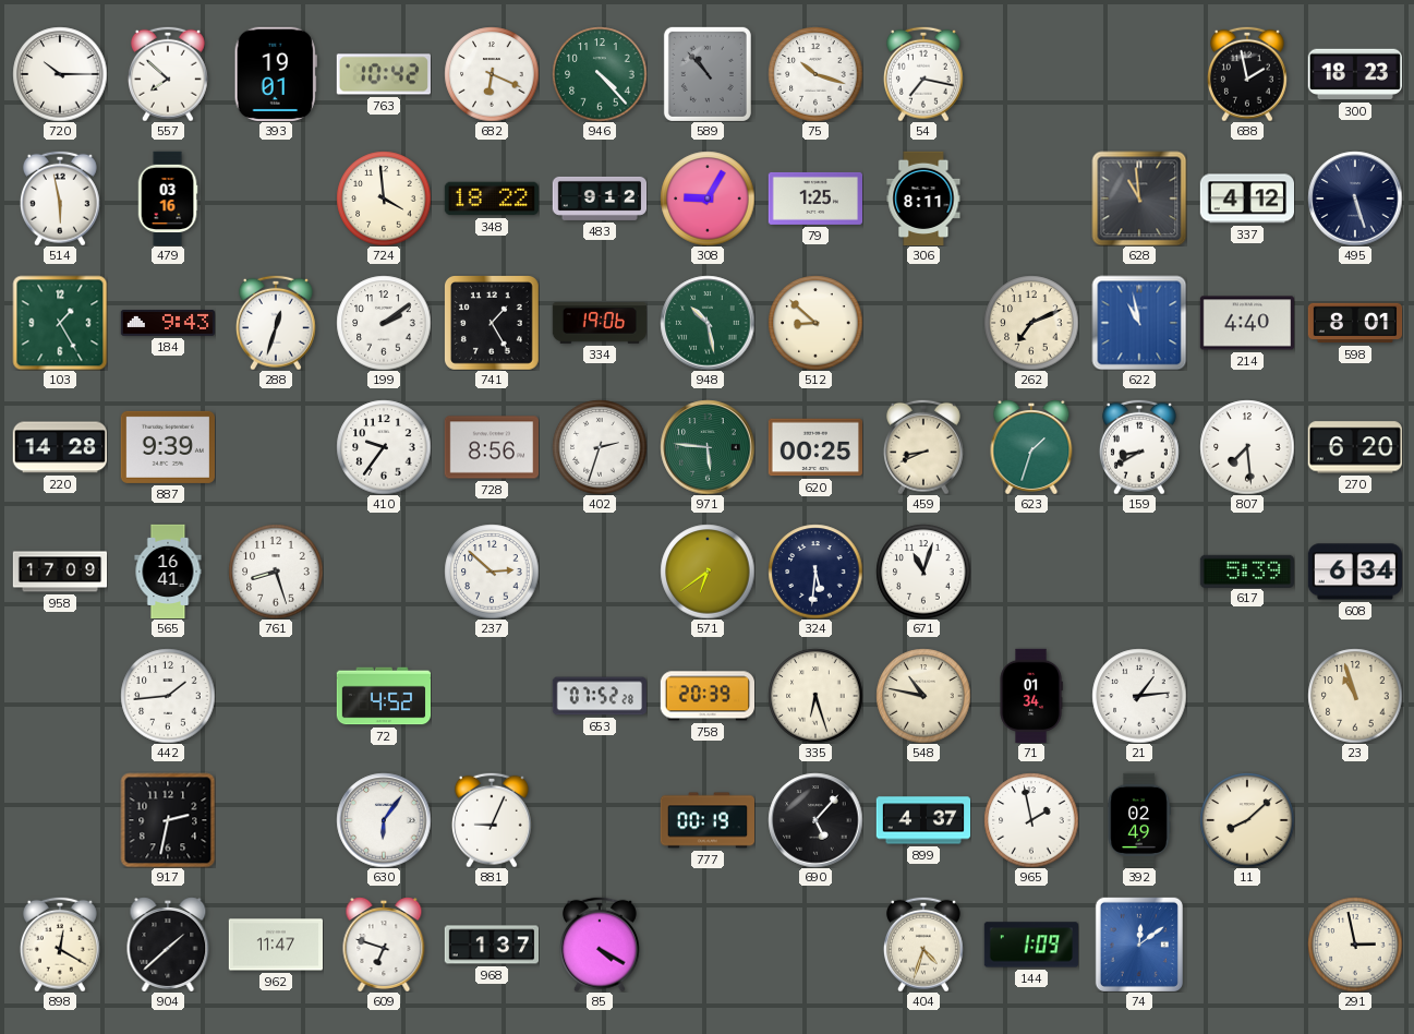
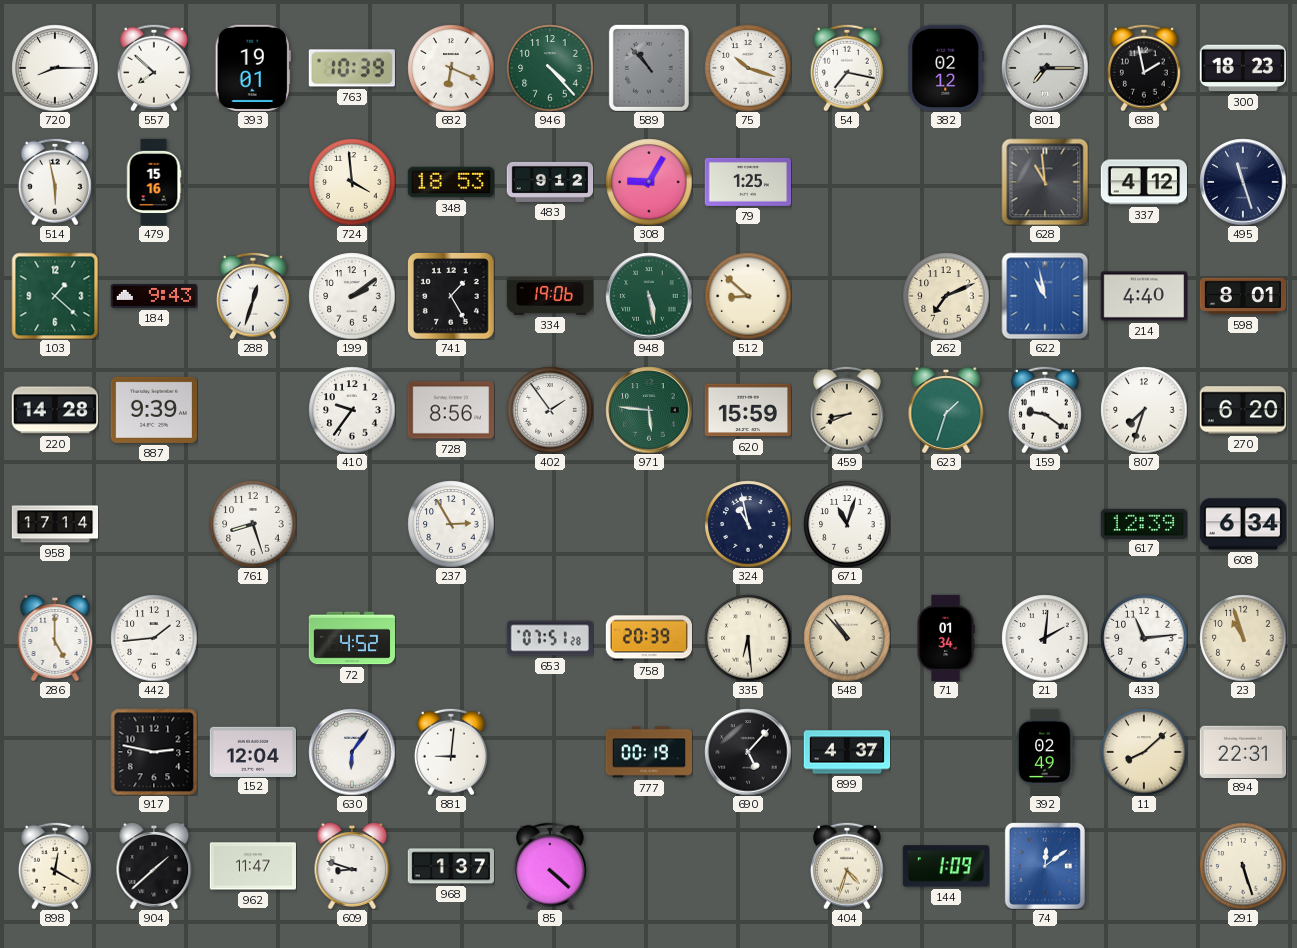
720: 10:15 -> 8:15 (55, 68)
763: 10:42 -> 10:39 (352, 68)
382: none -> 02:12 (946, 68)
801: none -> 7:15 (1045, 68)
479: 03:16 -> 15:16 (154, 182)
348: 18:22 -> 18:53 (450, 182)
306: 8:11 -> none (923, 199)
495: 5:27 -> 11:27 (1243, 182)
103: 1:25 -> 1:22 (55, 296)
948: 10:28 -> 5:28 (649, 296)
402: 2:33 -> 1:54 (550, 410)
620: 00:25 -> 15:59 (747, 410)
159: 8:40 -> 9:21 (1045, 410)
807: 7:29 -> 7:33 (1144, 410)
958: 17:09 -> 17:14 (55, 524)
565: 16:41 -> none (168, 572)
237: 2:52 -> 2:55 (451, 524)
571: 6:39 -> none (708, 572)
324: 5:31 -> 10:58 (748, 524)
617: 5:39 -> 12:39 (1143, 523)
286: none -> 5:00 (55, 638)
653: 07:52 -> 07:51 (549, 638)
335: 6:27 -> 6:29 (748, 638)
548: 10:47 -> 10:53 (847, 638)
21: 1:14 -> 2:01 (1045, 638)
433: none -> 11:14 (1144, 638)
917: 2:32 -> 2:47 (154, 752)
152: none -> 12:04 (252, 751)
881: 9:04 -> 9:01 (451, 752)
965: 1:58 -> none (1031, 820)
894: none -> 22:31 (1242, 751)
609: 6:48 -> 8:48 (352, 866)
85: 4:20 -> 4:22 (550, 866)
291: 2:58 -> 5:27 (1243, 866)
